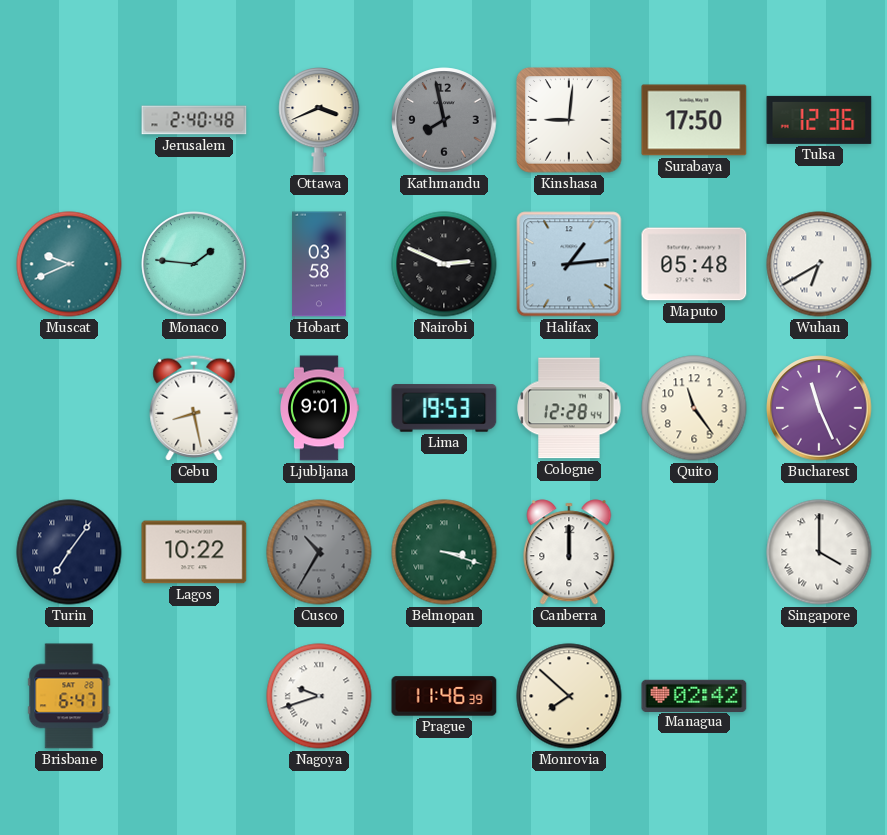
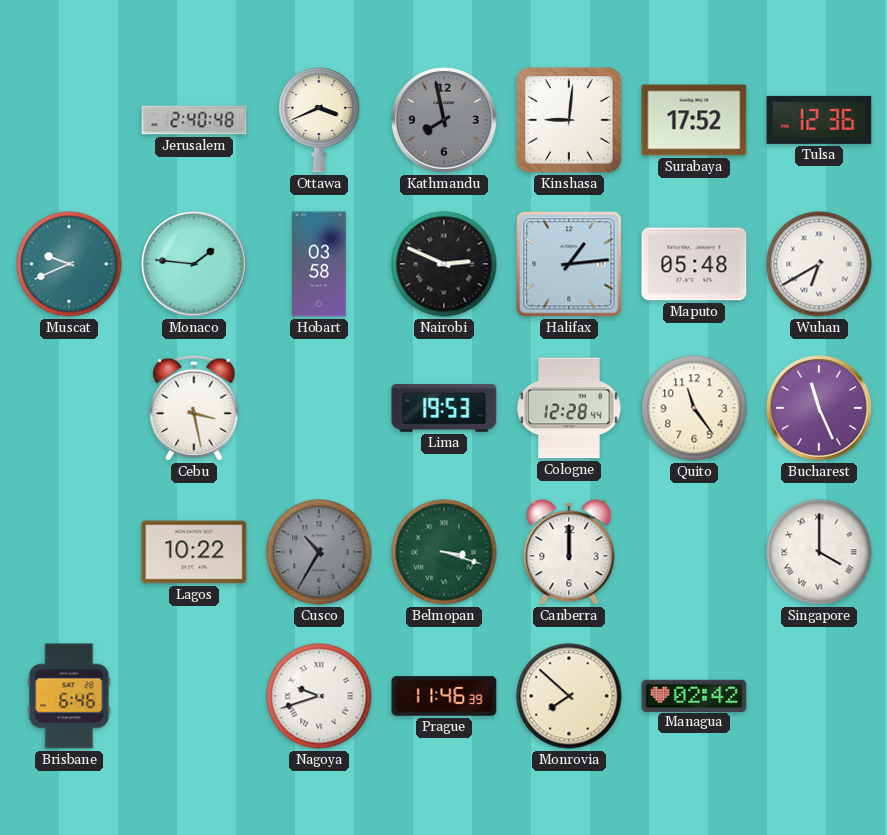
Surabaya: 17:50 -> 17:52 (694, 120)
Cebu: 8:28 -> 3:28 (194, 408)
Ljubljana: 9:01 -> none (320, 408)
Turin: 7:06 -> none (69, 552)
Brisbane: 6:47 -> 6:46 (69, 696)
